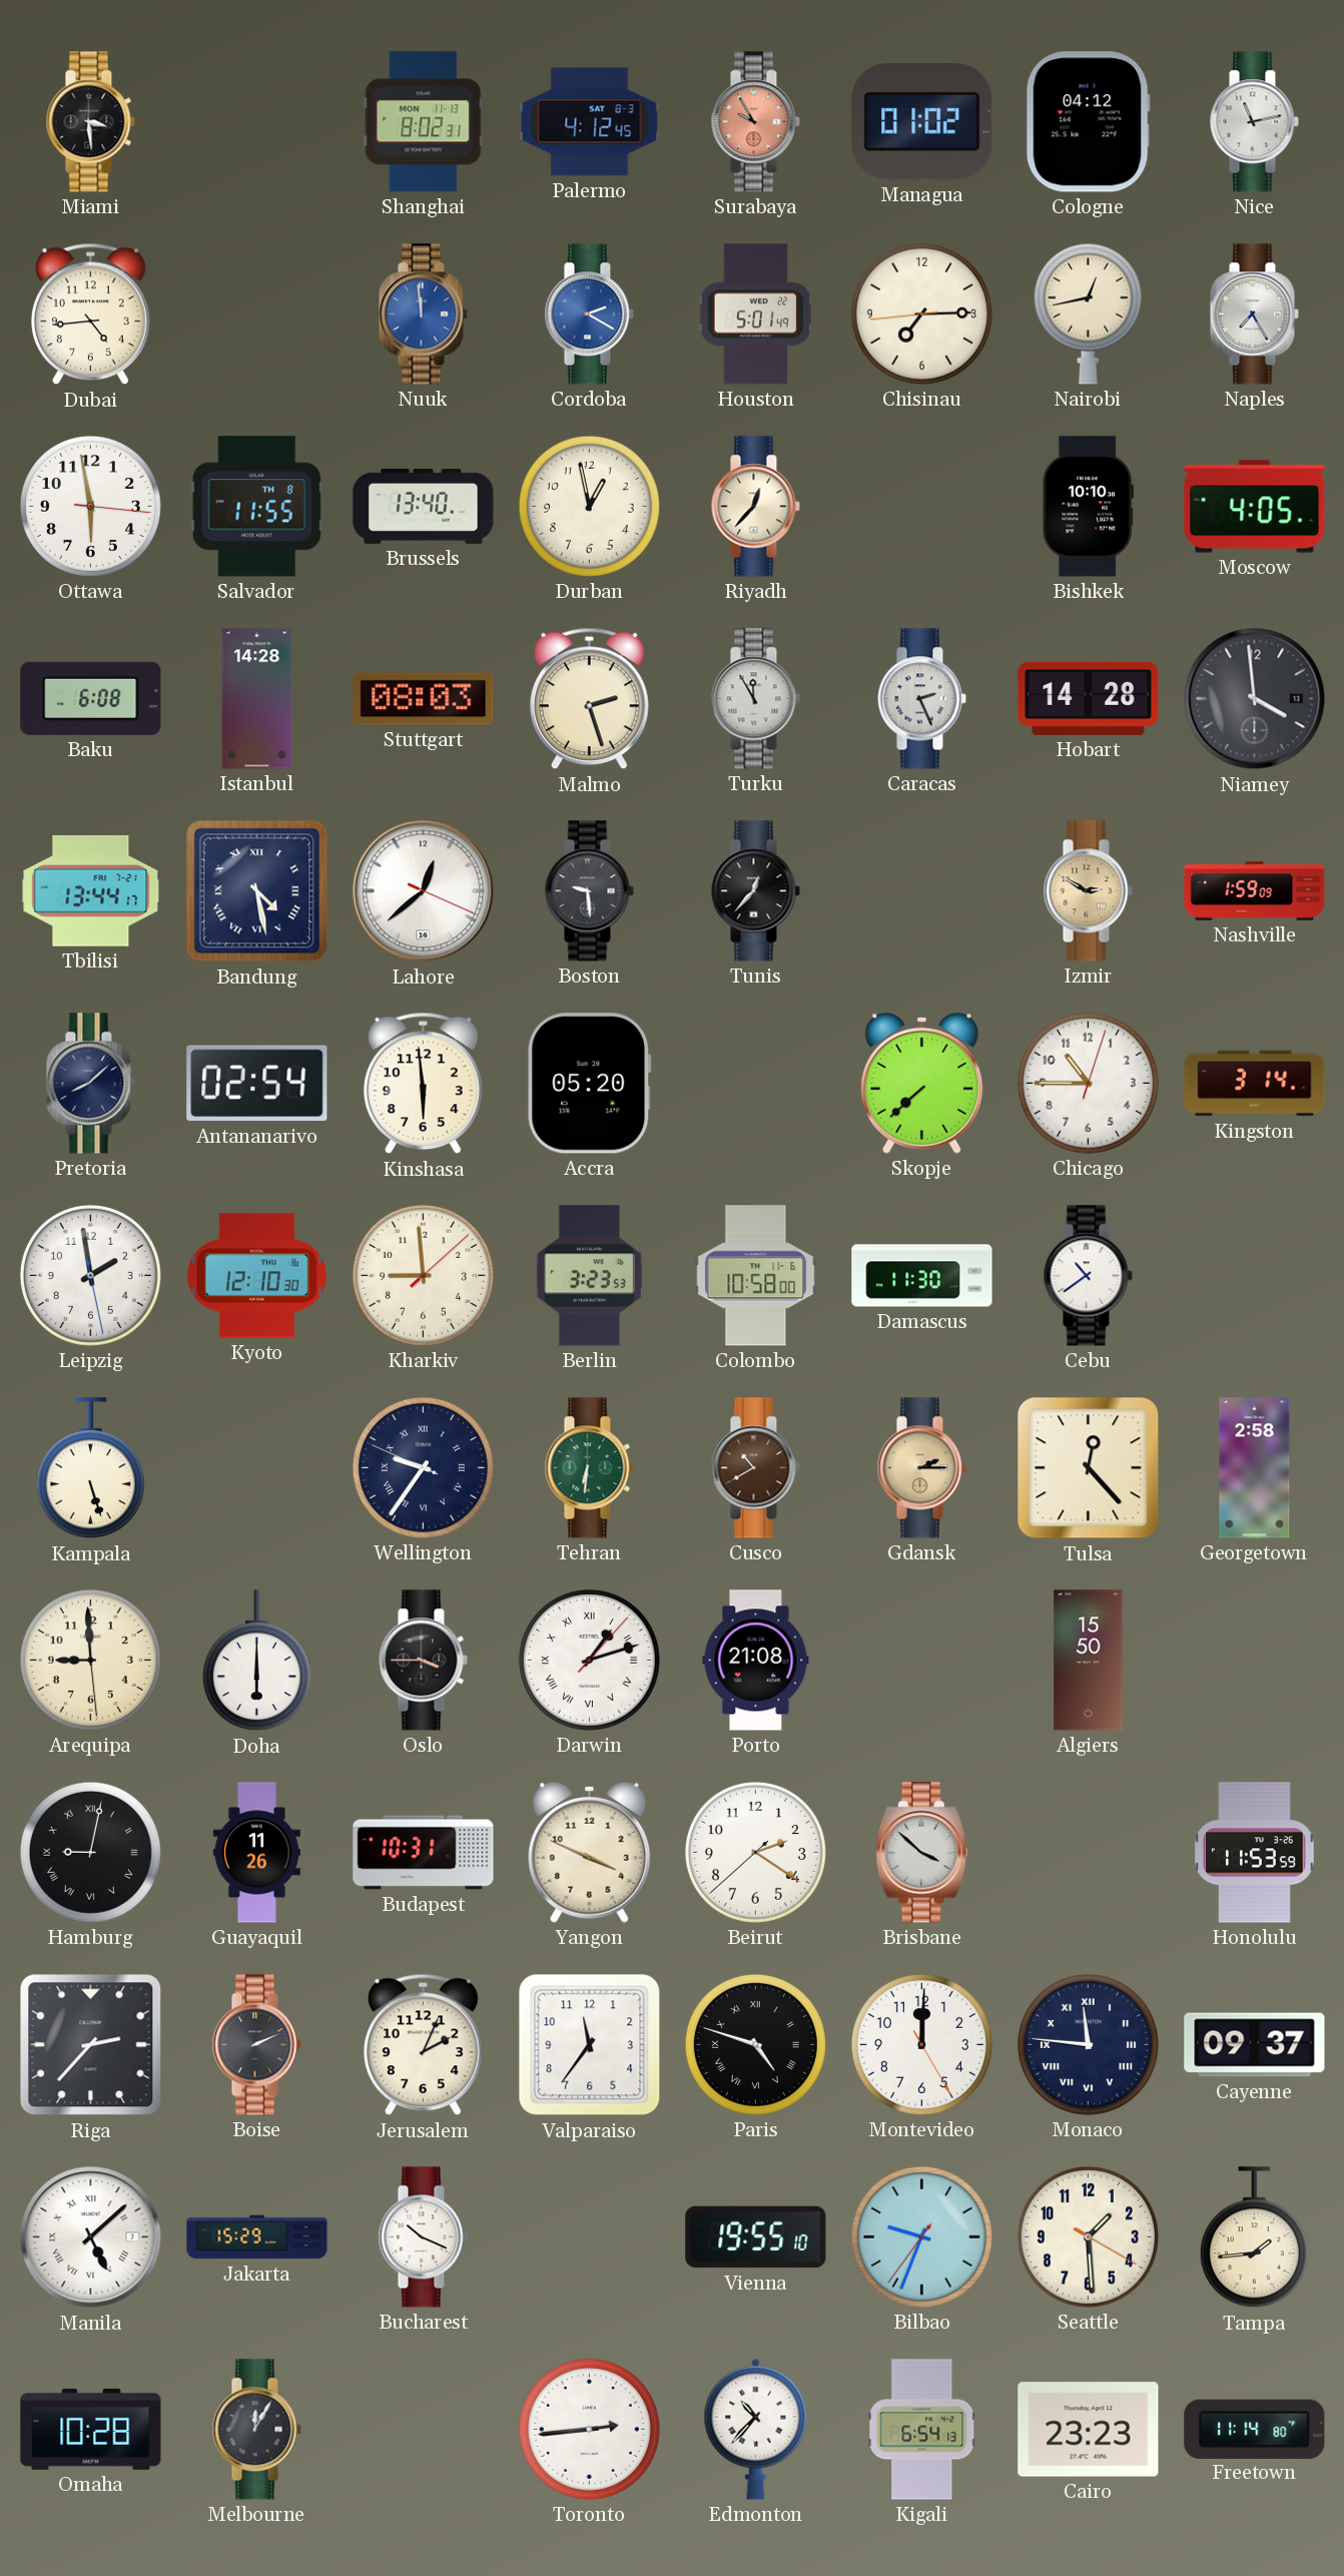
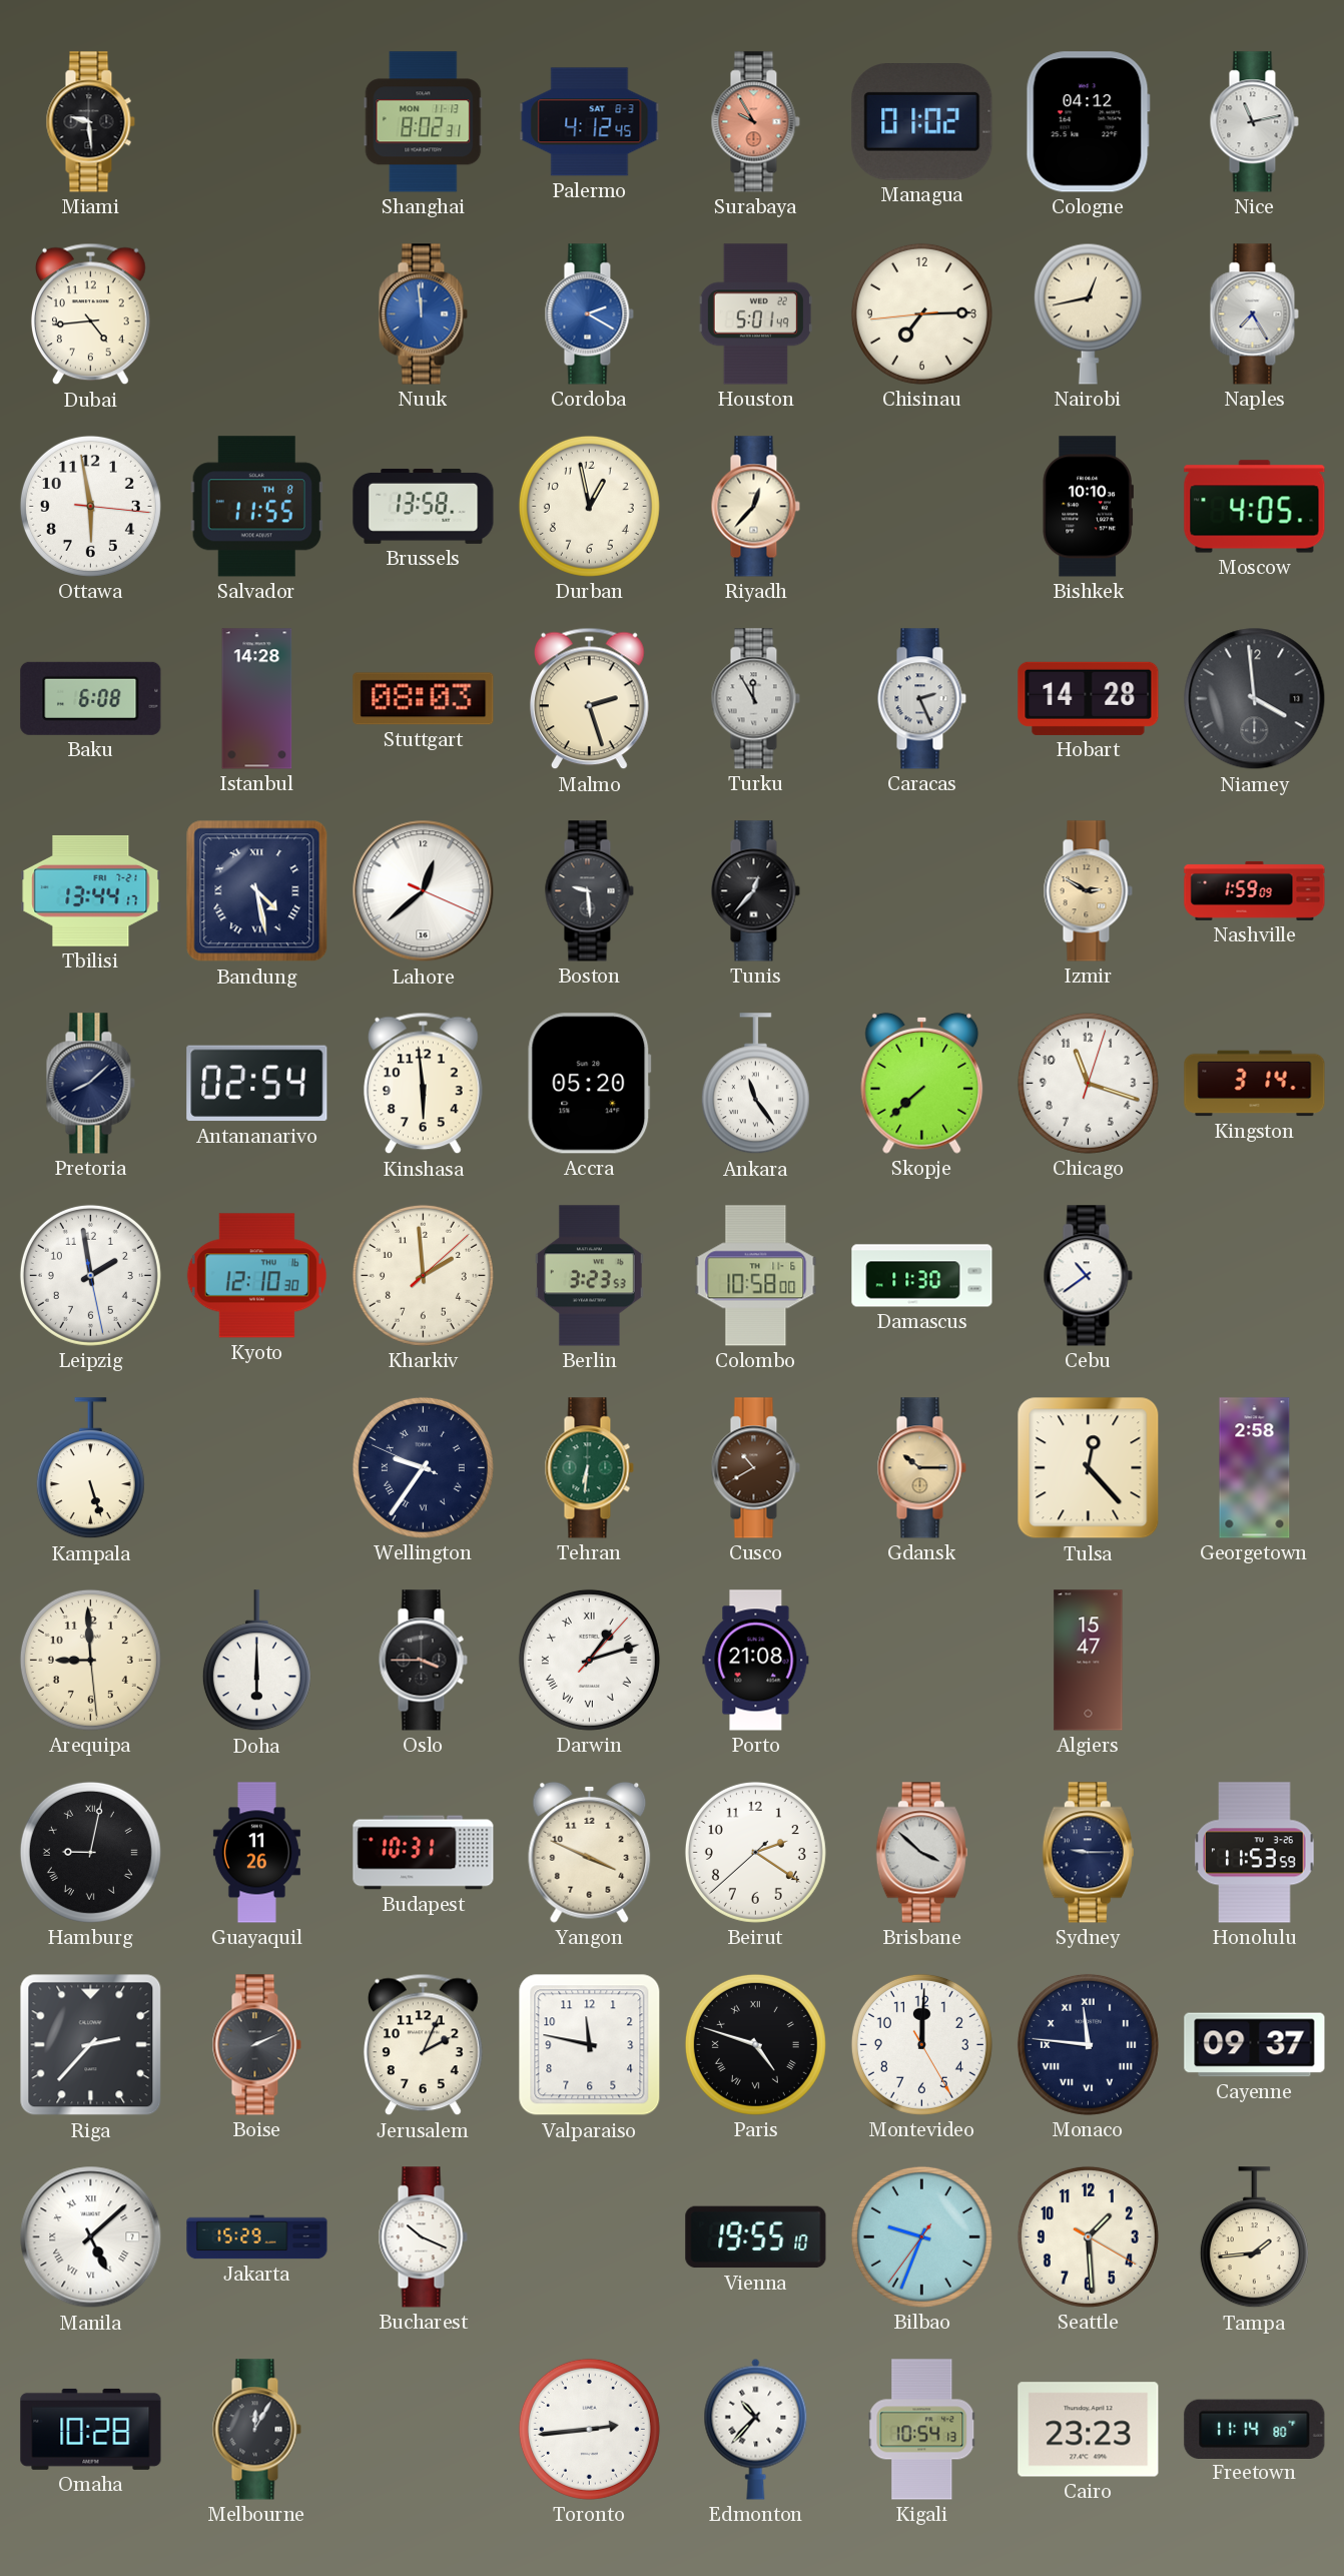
Miami: 3:29 -> 9:29 (90, 122)
Brussels: 13:40 -> 13:58 (424, 506)
Ankara: none -> 11:24 (755, 1084)
Chicago: 10:45 -> 11:18 (1088, 1083)
Kharkiv: 8:59 -> 1:59 (423, 1275)
Gdansk: 2:15 -> 10:15 (921, 1468)
Algiers: 15:50 -> 15:47 (1089, 1661)
Sydney: none -> 9:15 (1088, 1853)
Valparaiso: 11:36 -> 11:47 (590, 2045)
Kigali: 6:54 -> 10:54 (922, 2430)
